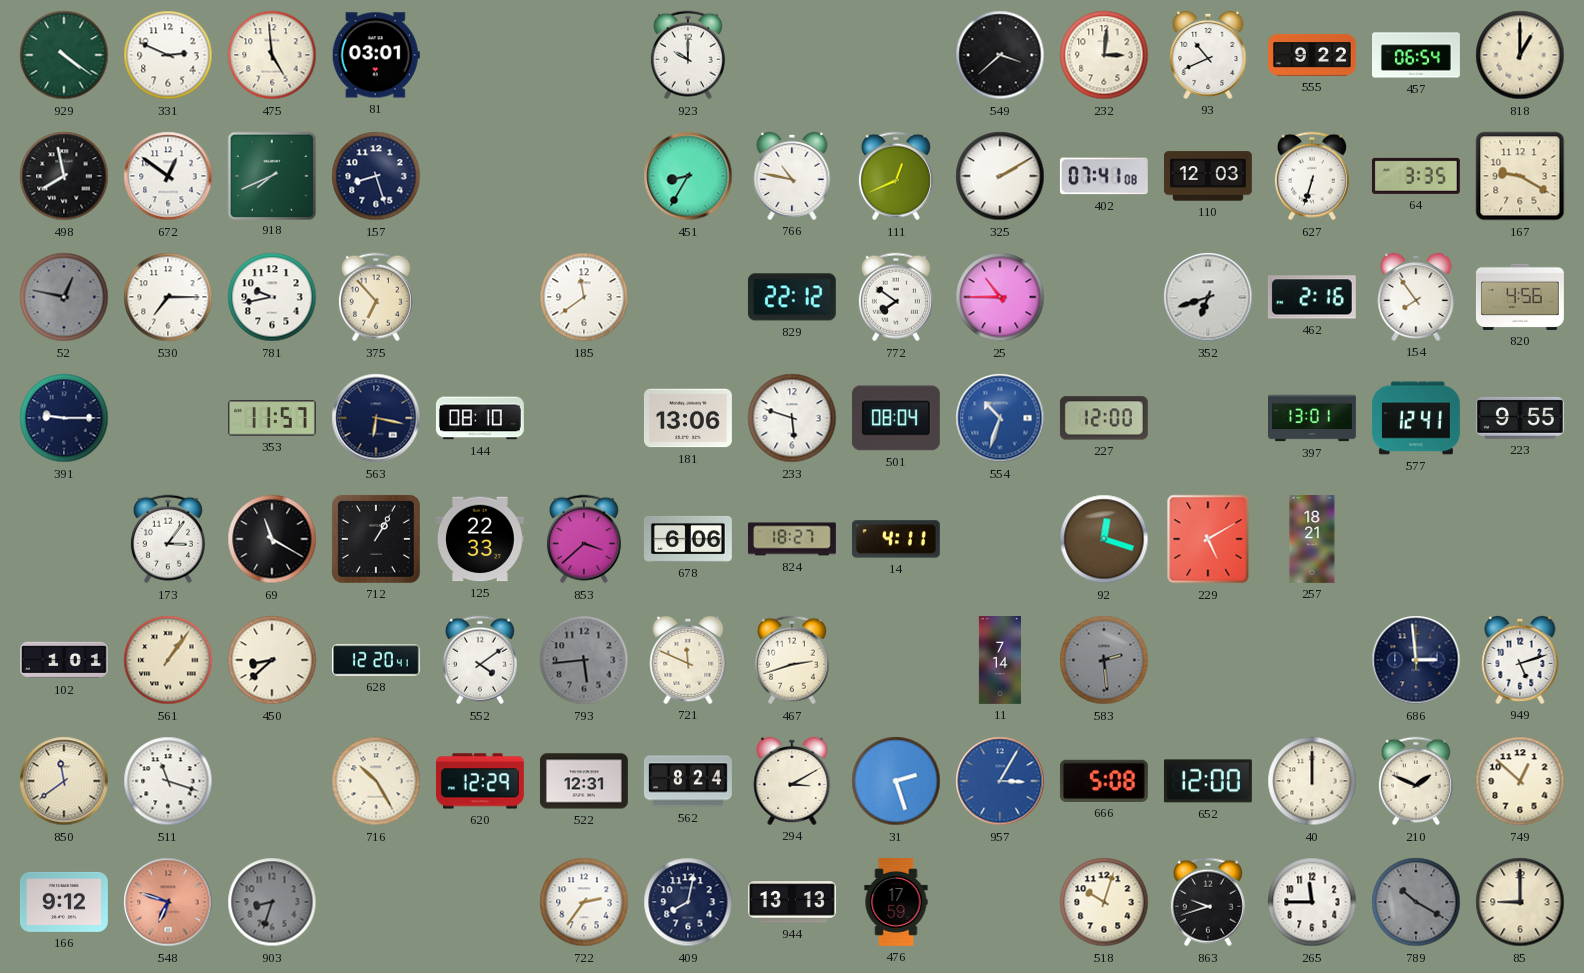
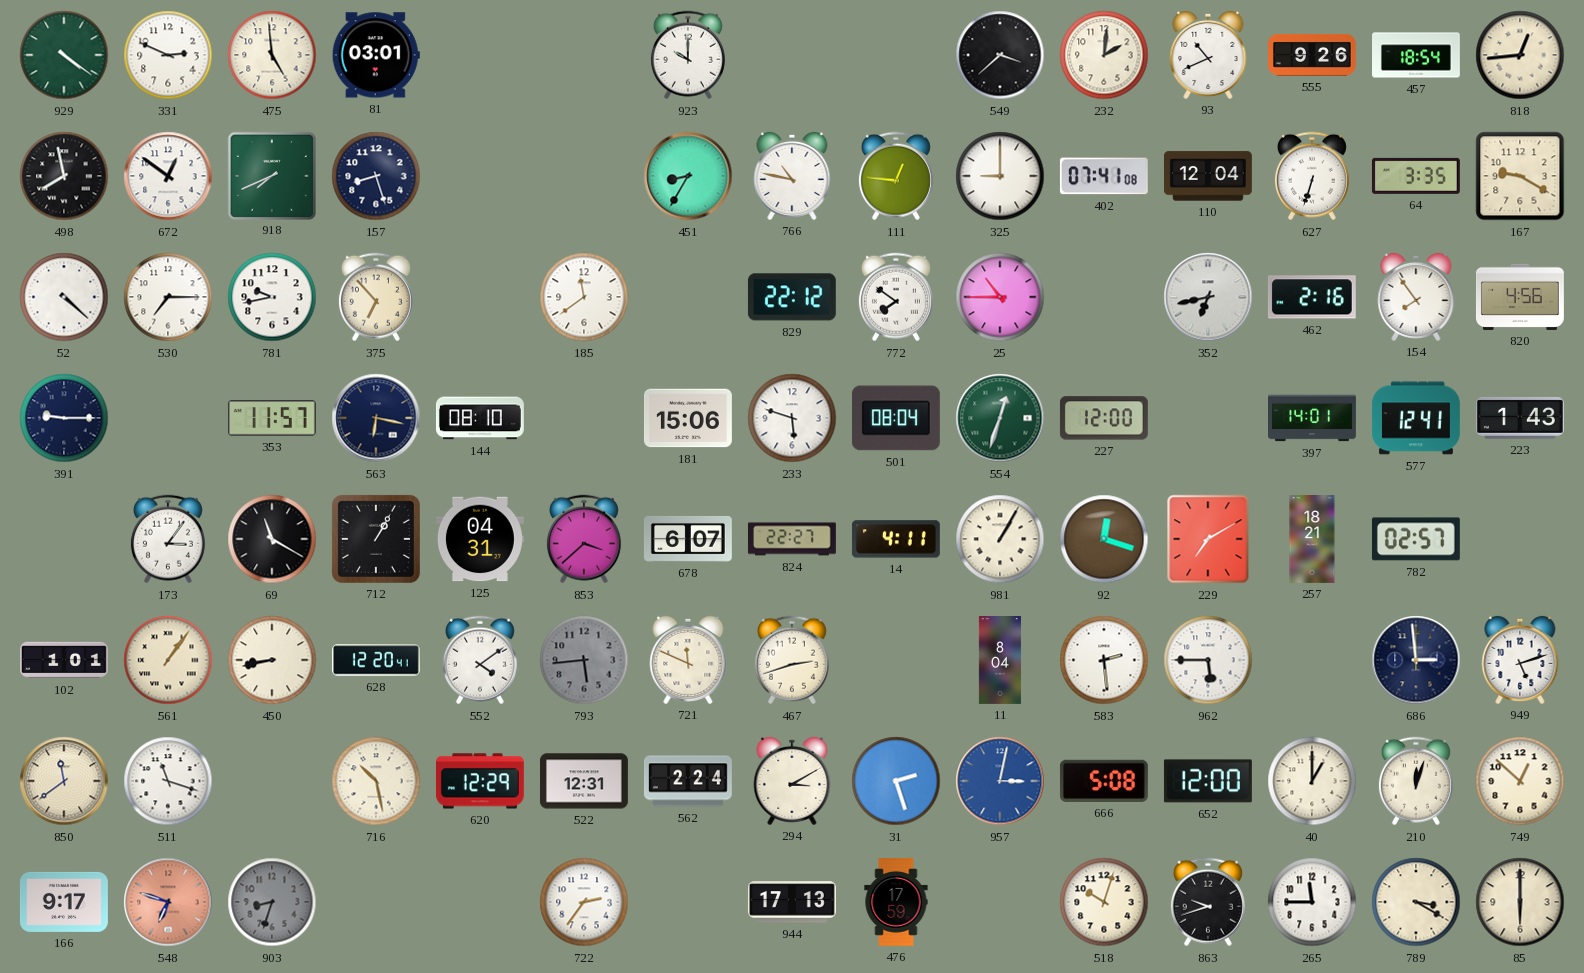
232: 3:01 -> 2:01 (1104, 55)
555: 9:22 -> 9:26 (1313, 55)
457: 06:54 -> 18:54 (1417, 55)
818: 1:00 -> 12:44 (1520, 55)
111: 12:41 -> 12:46 (896, 176)
325: 2:10 -> 9:00 (1000, 176)
110: 12:03 -> 12:04 (1208, 176)
52: 12:47 -> 4:22 (64, 297)
52 dial: grey -> white (64, 297)
352: 6:42 -> 6:43 (1208, 297)
181: 13:06 -> 15:06 (688, 418)
554: 10:33 -> 12:33 (1000, 418)
554 dial: blue -> green (1000, 418)
397: 13:01 -> 14:01 (1313, 418)
223: 9:55 -> 1:43 (1520, 418)
125: 22:33 -> 04:31 (480, 539)
678: 6:06 -> 6:07 (688, 539)
824: 18:27 -> 22:27 (792, 539)
981: none -> 1:05 (1000, 539)
229: 5:10 -> 7:10 (1208, 539)
782: none -> 02:57 (1416, 539)
450: 8:38 -> 8:43 (272, 660)
11: 7:14 -> 8:04 (1000, 661)
583 dial: grey -> white (1104, 660)
962: none -> 5:45 (1208, 660)
716: 10:25 -> 10:28 (376, 781)
562: 8:24 -> 2:24 (688, 781)
957: 3:05 -> 3:02 (1000, 781)
40: 12:00 -> 1:00 (1312, 781)
210: 1:49 -> 12:03 (1416, 781)
166: 9:12 -> 9:17 (64, 902)
409: 8:02 -> none (688, 902)
944: 13:13 -> 17:13 (792, 902)
789: 10:20 -> 3:20 (1416, 902)
789 dial: grey -> cream (1416, 902)
85: 9:00 -> 6:00 (1520, 902)
